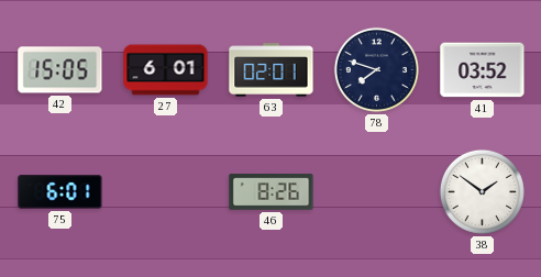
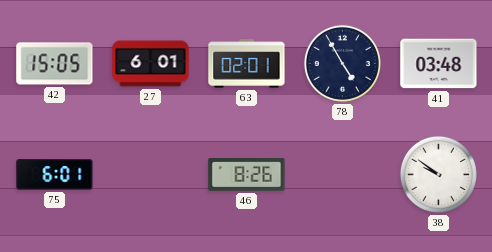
78: 7:48 -> 4:55 (342, 63)
41: 03:52 -> 03:48 (439, 64)
38: 1:51 -> 9:51 (438, 174)
